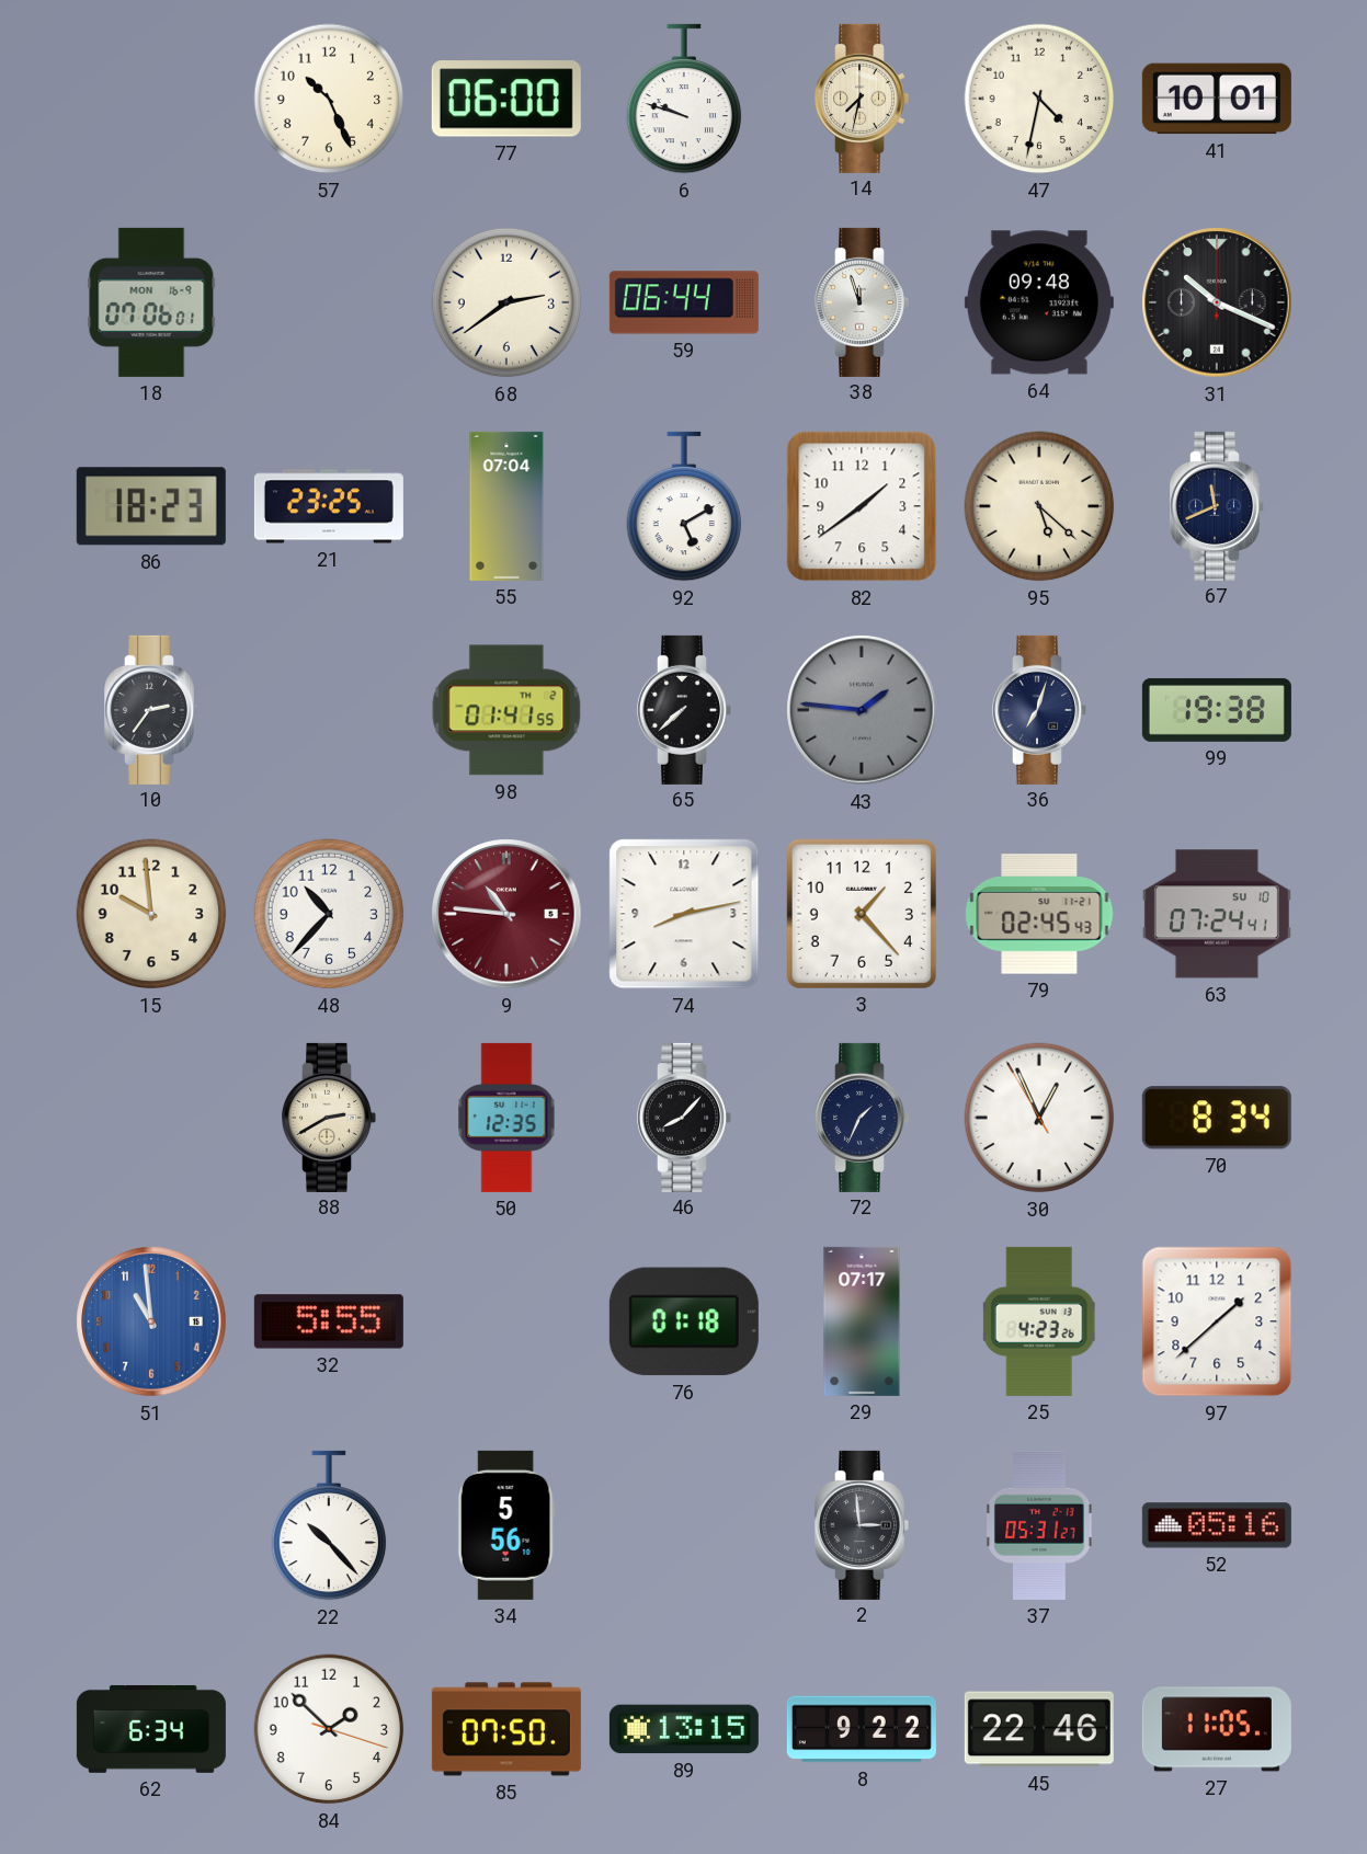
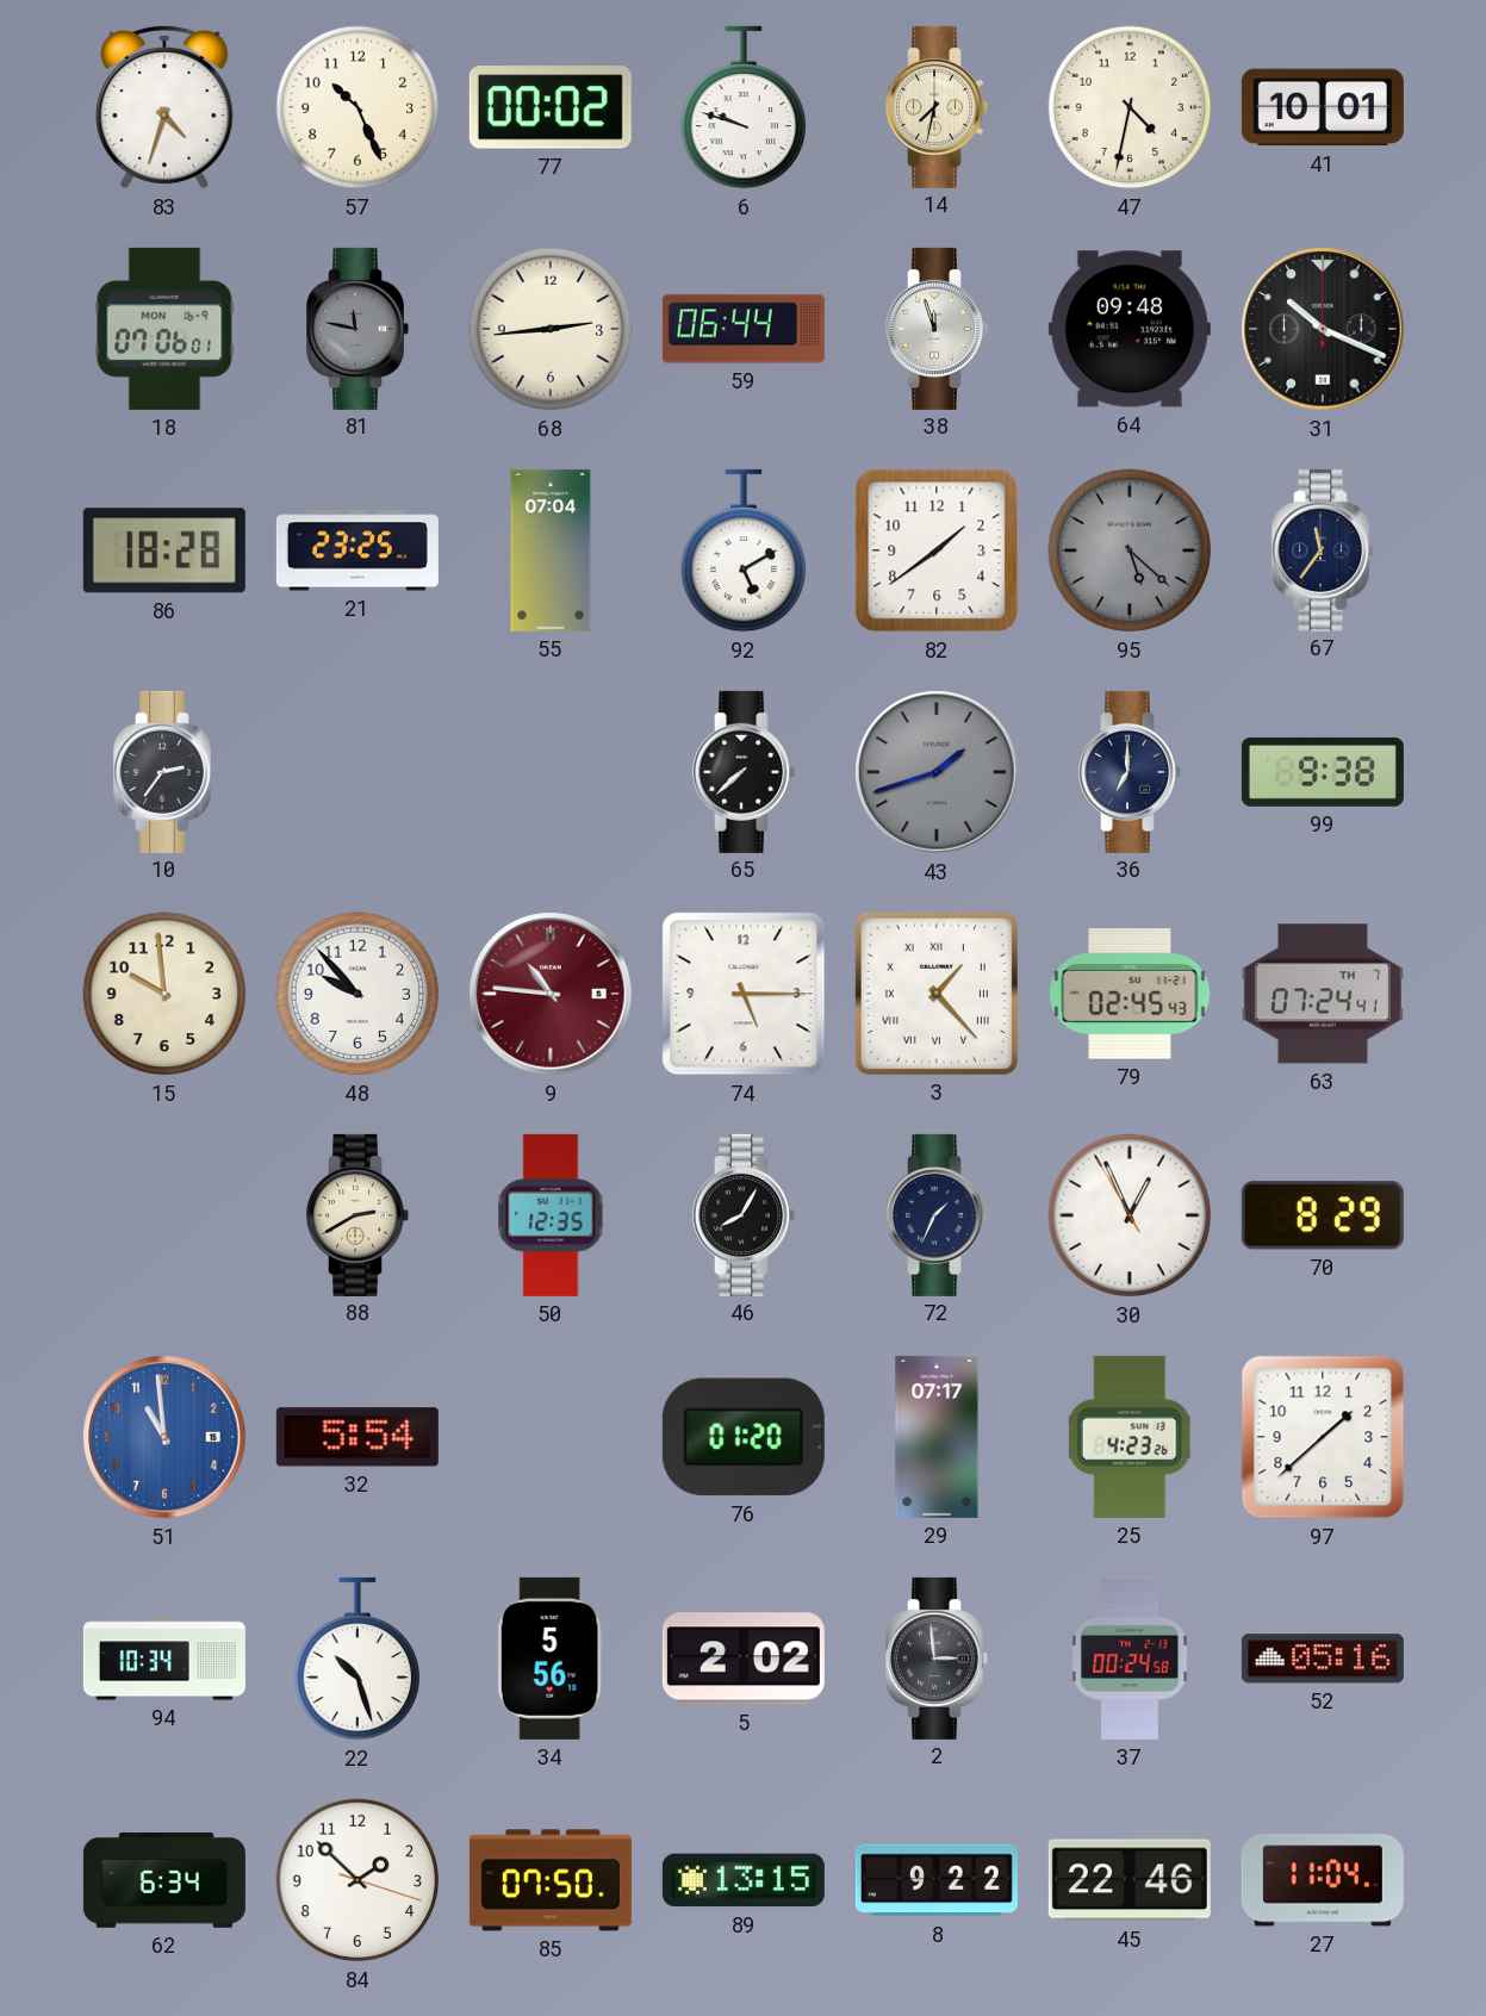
83: none -> 4:33 (164, 107)
77: 06:00 -> 00:02 (551, 107)
81: none -> 11:47 (357, 329)
68: 2:39 -> 2:44 (551, 329)
86: 18:23 -> 18:28 (164, 550)
95 dial: cream -> grey (1130, 550)
67: 11:41 -> 11:36 (1323, 550)
98: 01:41 -> none (506, 710)
43: 1:46 -> 1:42 (937, 772)
36: 7:03 -> 7:00 (1130, 772)
99: 19:38 -> 9:38 (1323, 772)
48: 10:37 -> 9:53 (357, 994)
74: 8:13 -> 5:15 (744, 994)
3 numerals: Arabic -> Roman (937, 994)
63 date: SU 10 -> TH 7 (1323, 994)
46: 8:07 -> 8:05 (744, 1215)
70: 8:34 -> 8:29 (1323, 1215)
32: 5:55 -> 5:54 (357, 1437)
76: 01:18 -> 01:20 (744, 1437)
94: none -> 10:34 (164, 1659)
22: 10:23 -> 10:27 (357, 1659)
5: none -> 2:02 (744, 1659)
37: 05:31 -> 00:24 (1130, 1659)
27: 11:05 -> 11:04 (1323, 1880)
